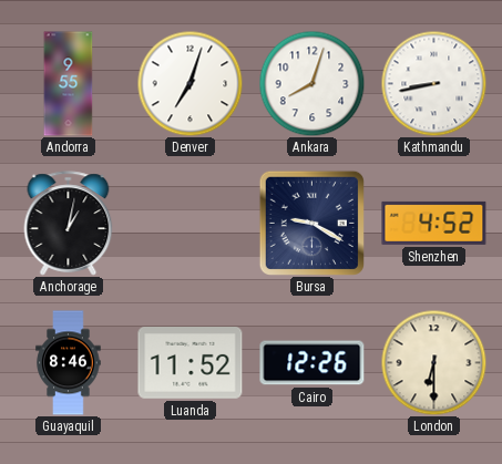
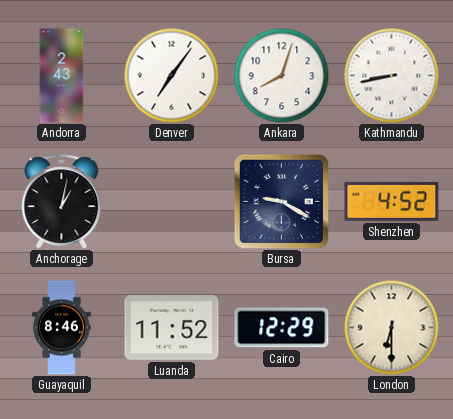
Andorra: 9:55 -> 2:43 (62, 76)
Denver: 7:03 -> 7:06 (171, 75)
Cairo: 12:26 -> 12:29 (282, 328)
